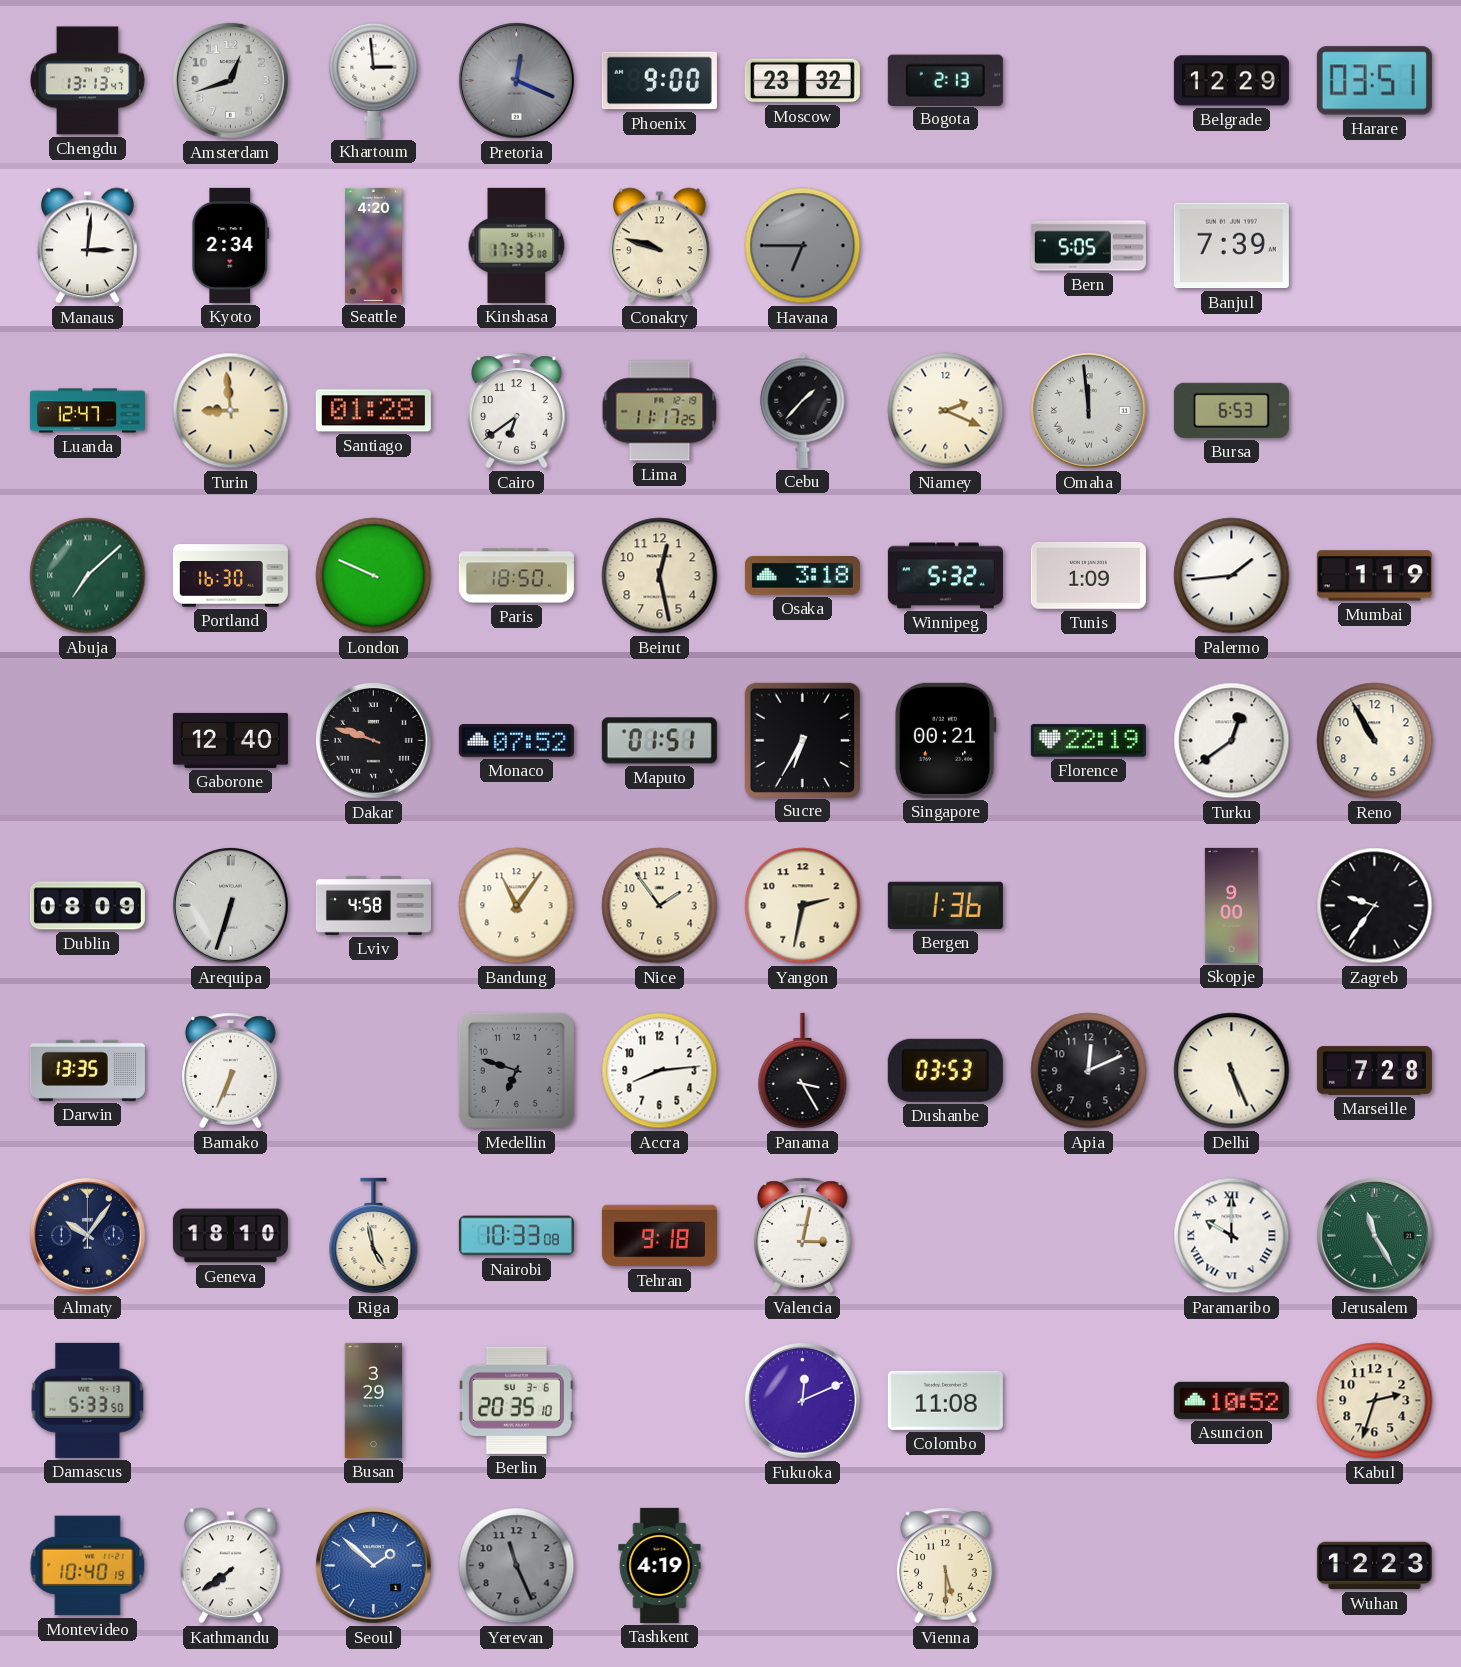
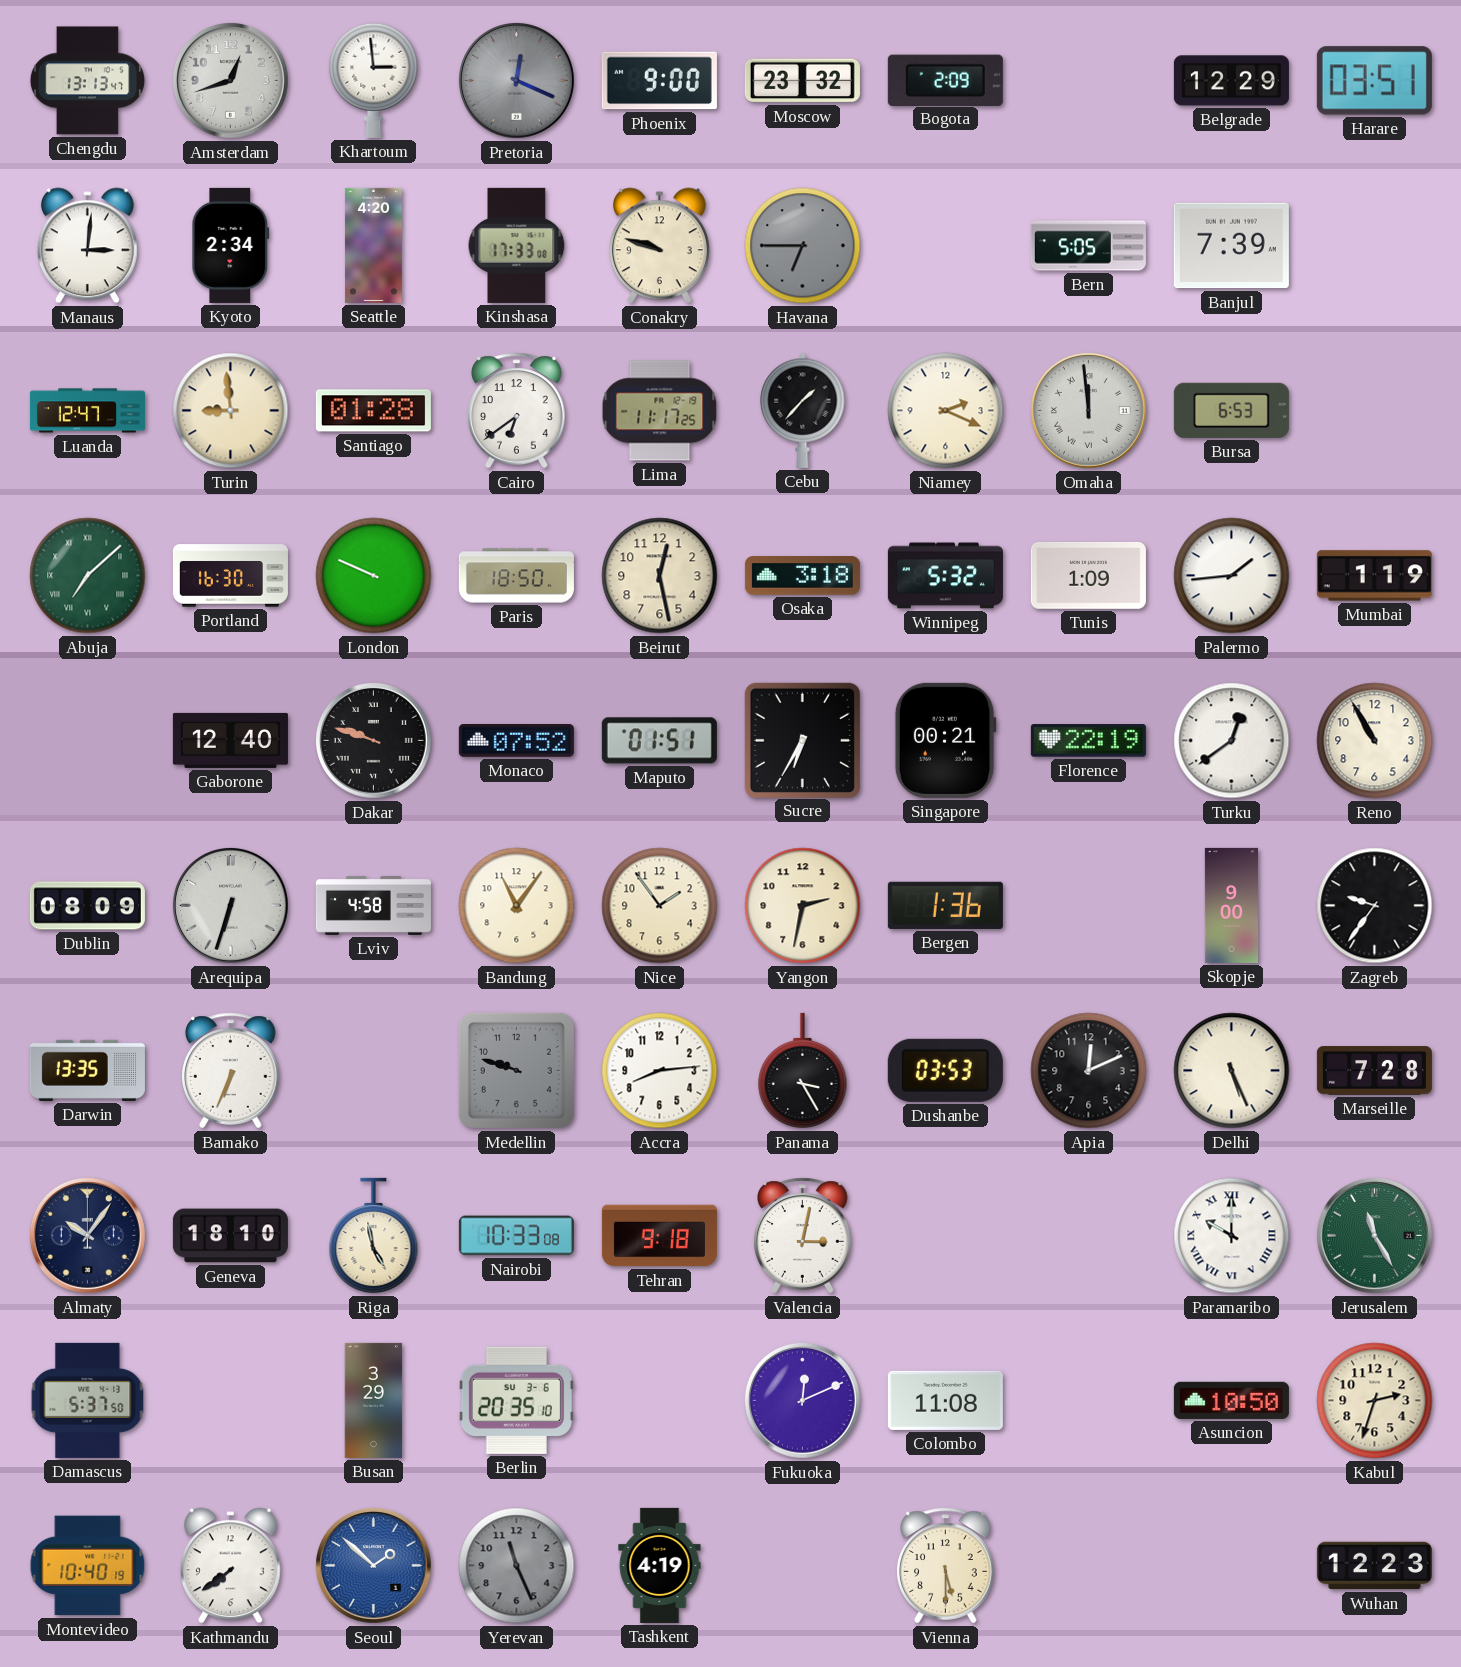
Bogota: 2:13 -> 2:09 (945, 80)
Medellin: 6:48 -> 9:48 (516, 1070)
Damascus: 5:33 -> 5:37 (88, 1400)
Asuncion: 10:52 -> 10:50 (1231, 1400)
